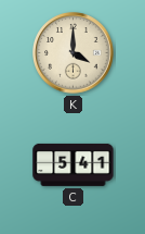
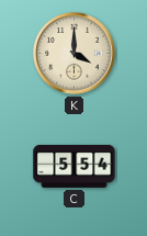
C: 5:41 -> 5:54 (75, 166)
